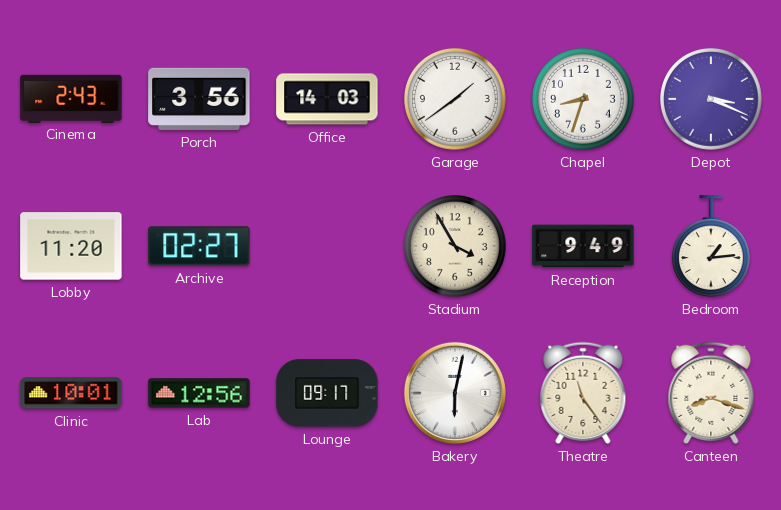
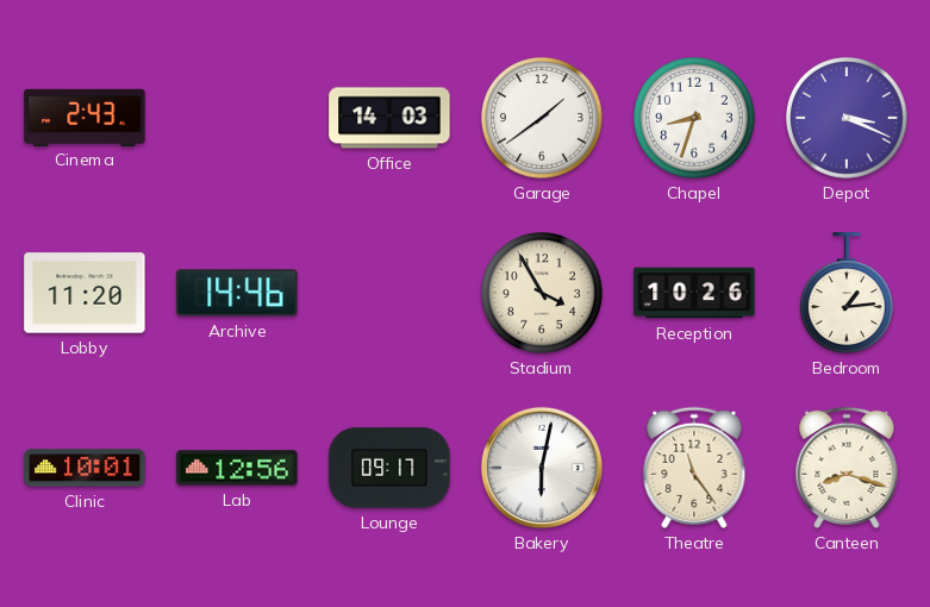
Porch: 3:56 -> none (199, 99)
Archive: 02:27 -> 14:46 (237, 293)
Reception: 9:49 -> 10:26 (694, 293)
